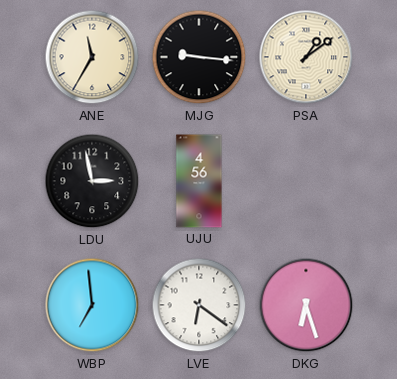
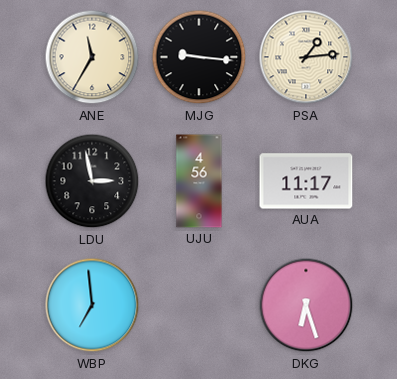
PSA: 1:09 -> 1:14 (306, 57)
AUA: none -> 11:17 (306, 181)
LVE: 6:21 -> none (199, 305)
